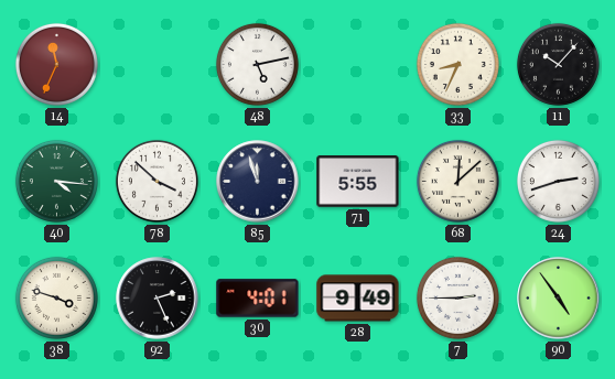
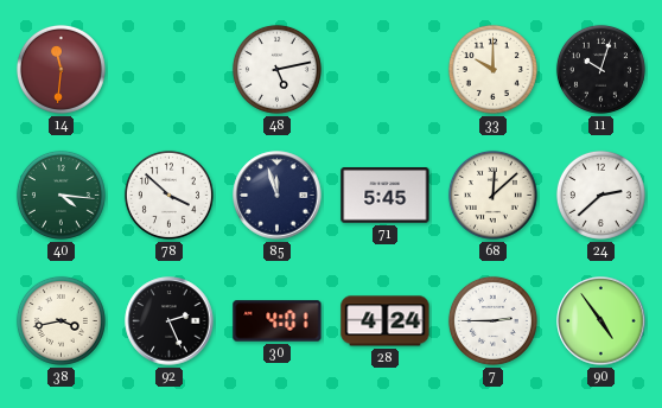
14: 11:34 -> 11:31 (61, 69)
33: 8:34 -> 10:00 (492, 69)
11: 10:07 -> 10:03 (600, 69)
71: 5:55 -> 5:45 (386, 196)
24: 2:42 -> 2:38 (600, 195)
38: 3:48 -> 3:43 (61, 320)
28: 9:49 -> 4:24 (386, 321)
